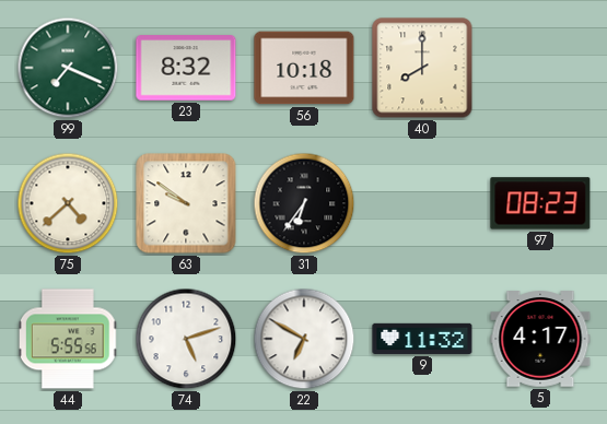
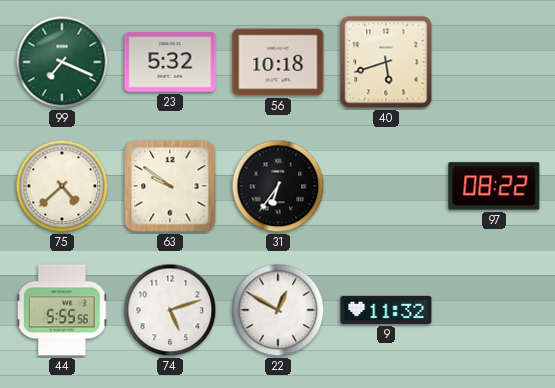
23: 8:32 -> 5:32 (170, 62)
40: 8:00 -> 5:42 (386, 62)
97: 08:23 -> 08:22 (494, 186)
22: 6:50 -> 12:50 (278, 310)
5: 4:17 -> none (540, 339)
